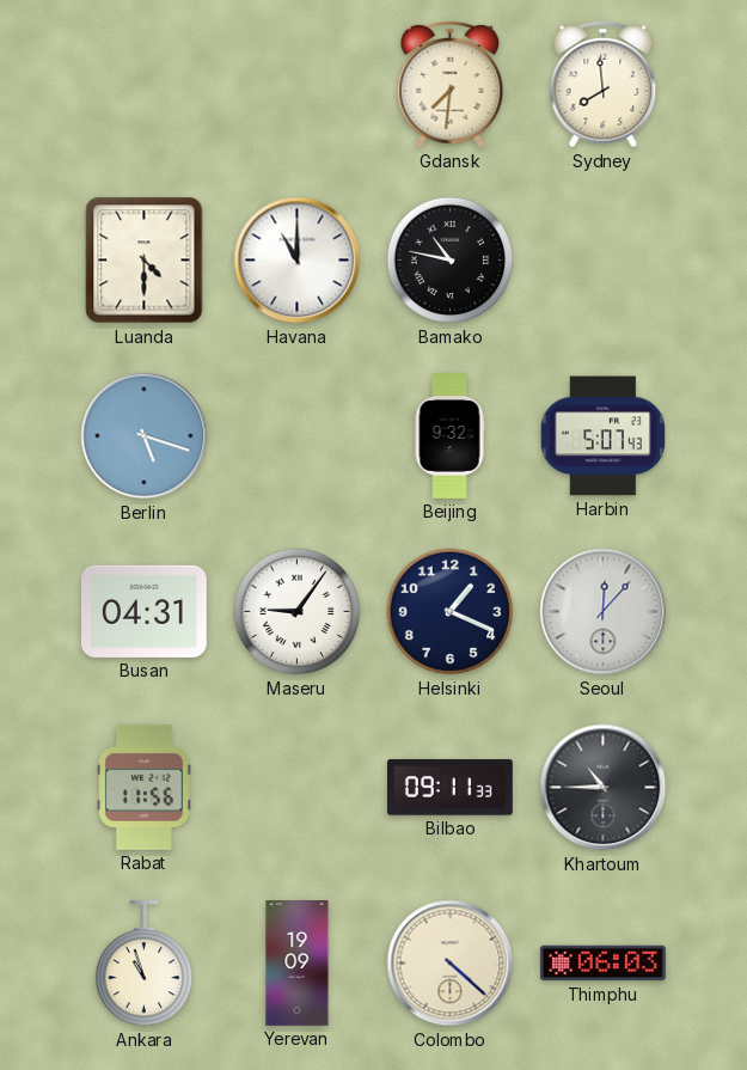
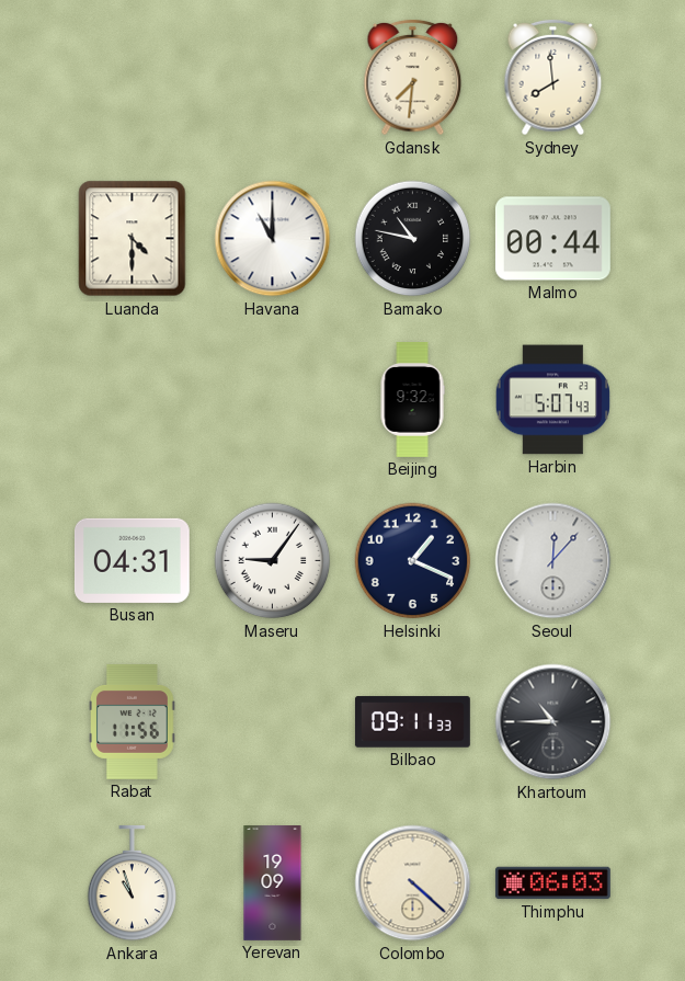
Malmo: none -> 00:44 (552, 239)
Berlin: 5:18 -> none (145, 436)
